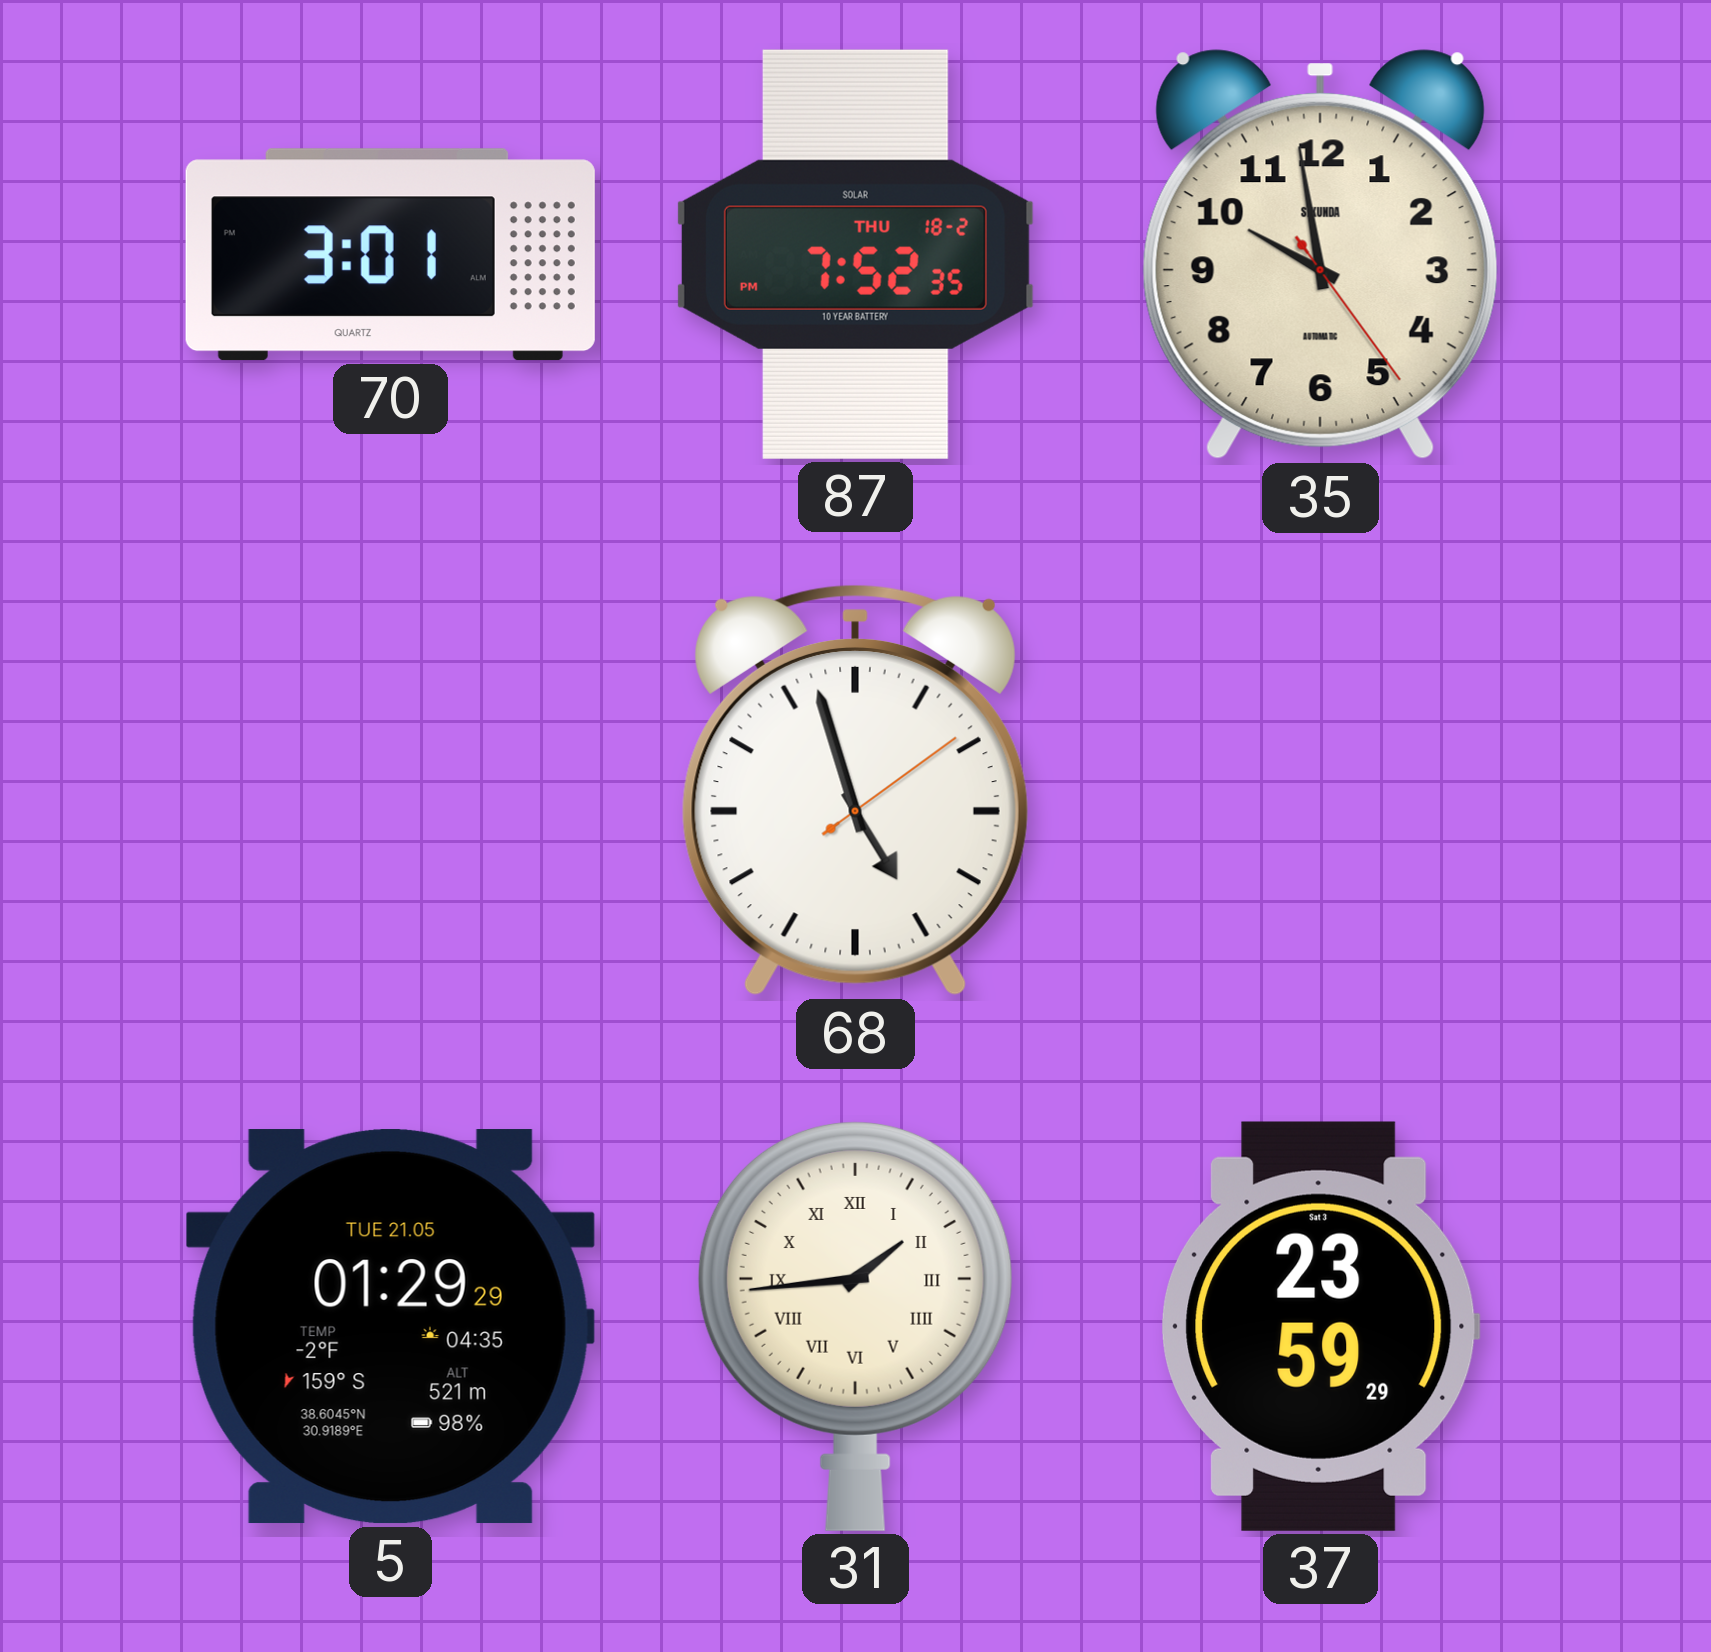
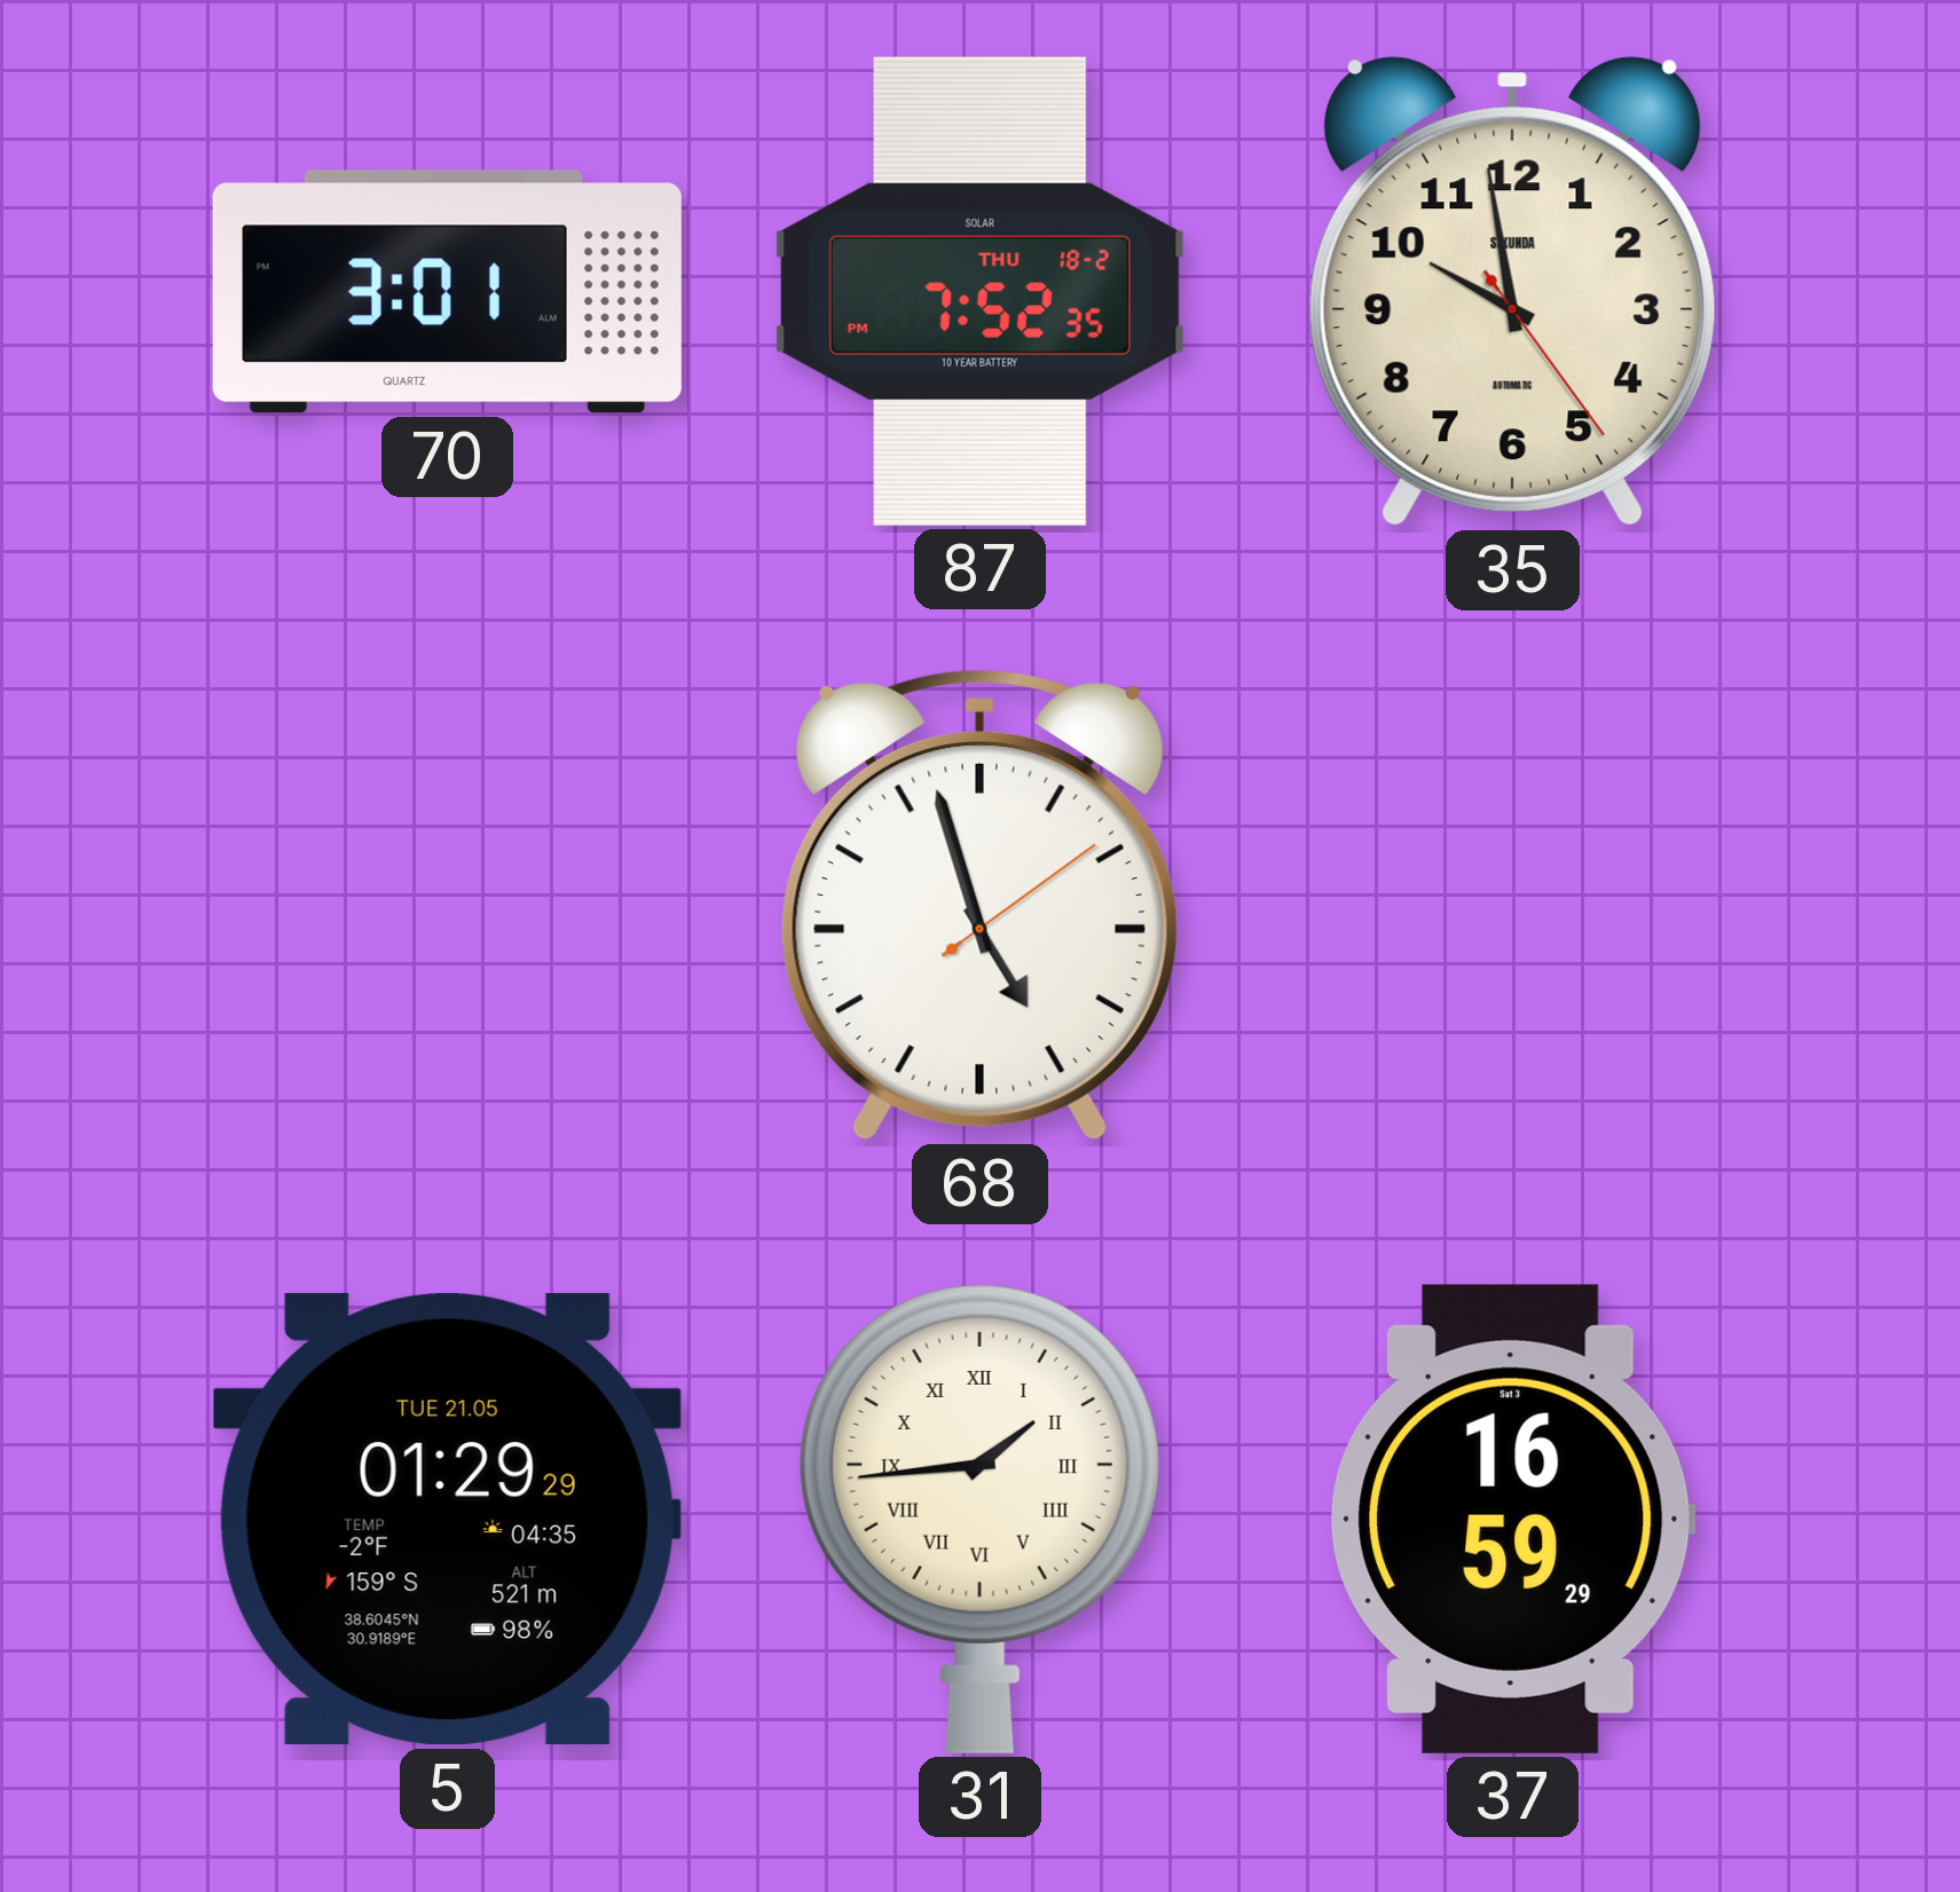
37: 23:59 -> 16:59 (1512, 1519)
